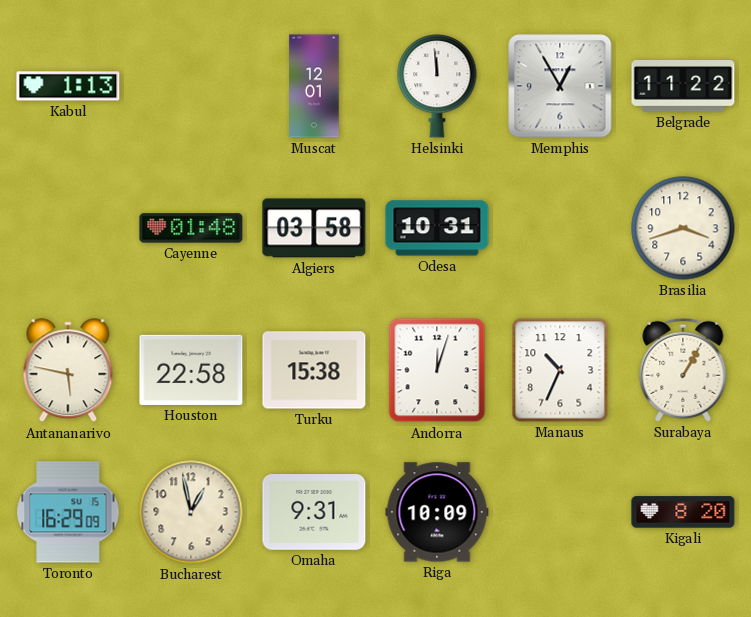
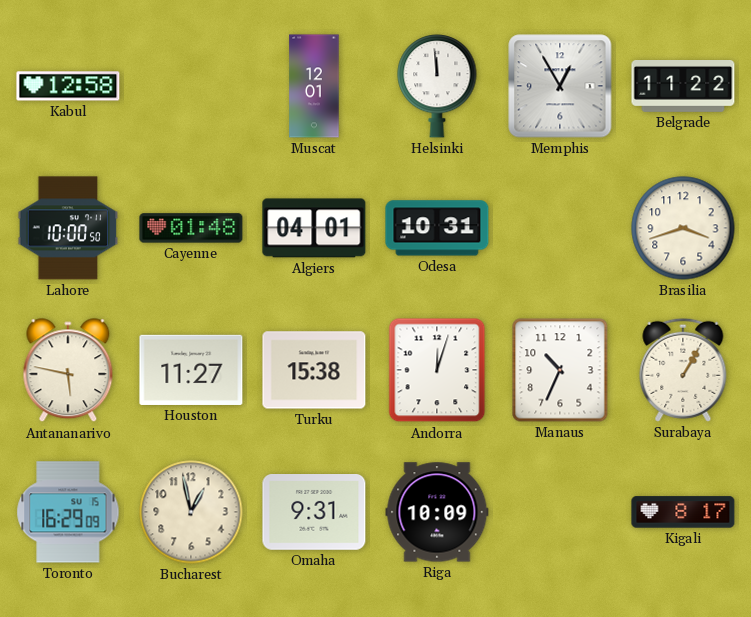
Kabul: 1:13 -> 12:58 (68, 86)
Lahore: none -> 10:00 (68, 228)
Algiers: 03:58 -> 04:01 (314, 228)
Houston: 22:58 -> 11:27 (191, 370)
Kigali: 8:20 -> 8:17 (683, 512)
